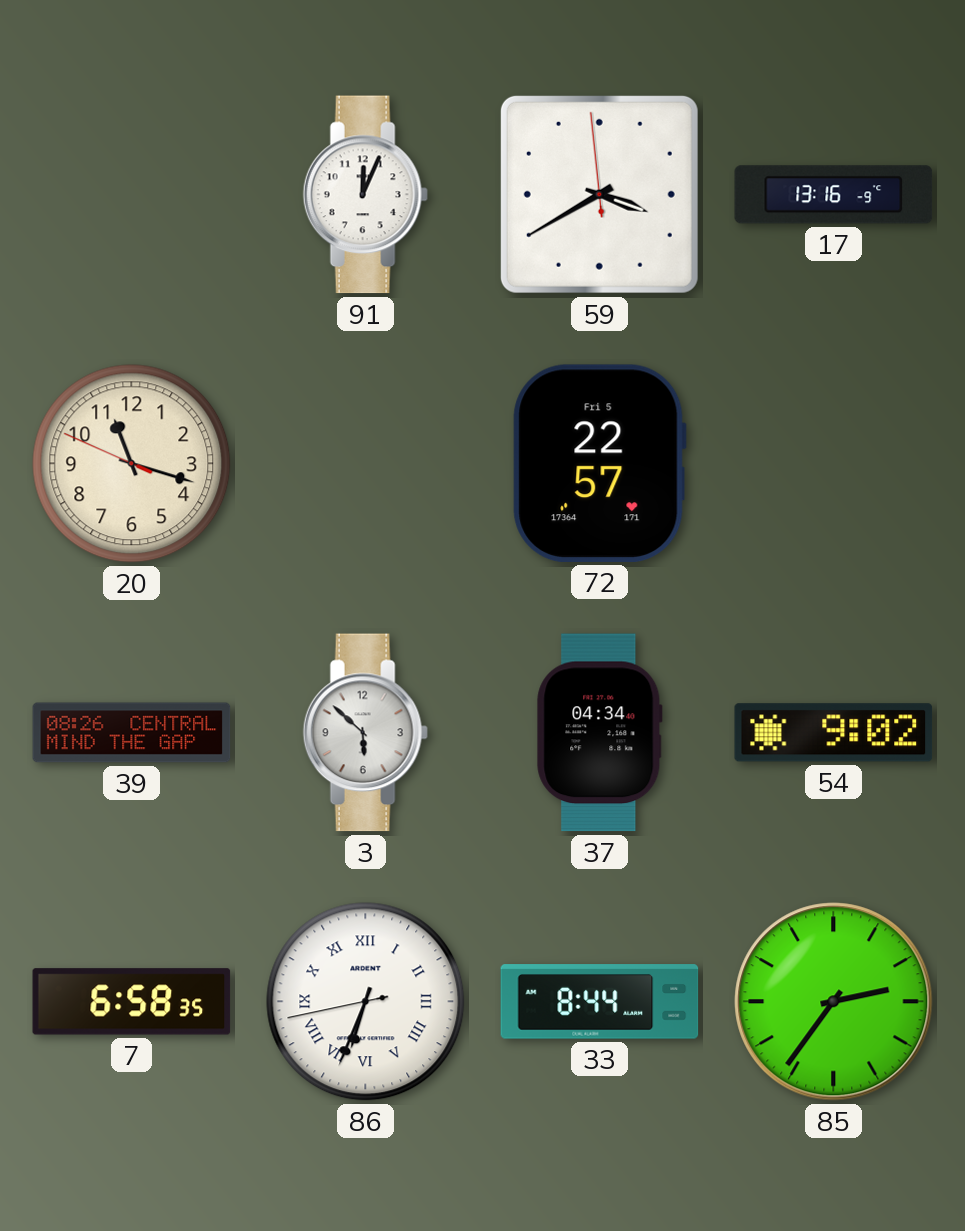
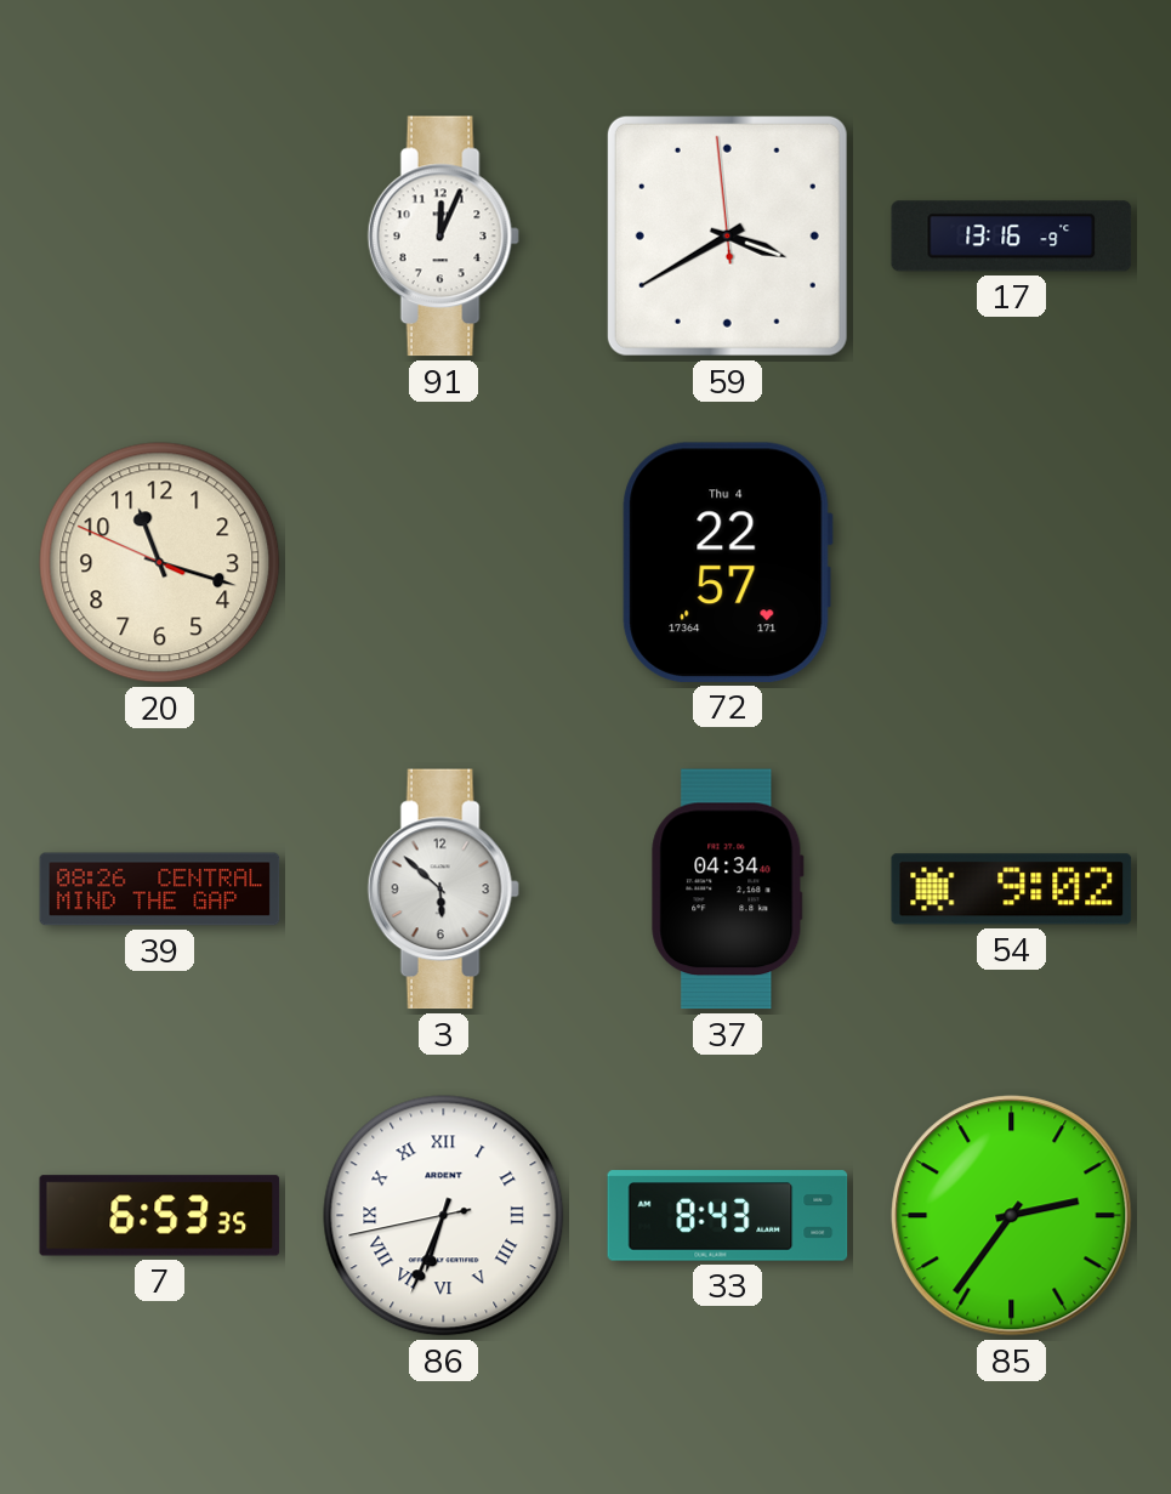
72 date: Fri 5 -> Thu 4 (727, 562)
7: 6:58 -> 6:53 (160, 1216)
33: 8:44 -> 8:43 (728, 1216)
